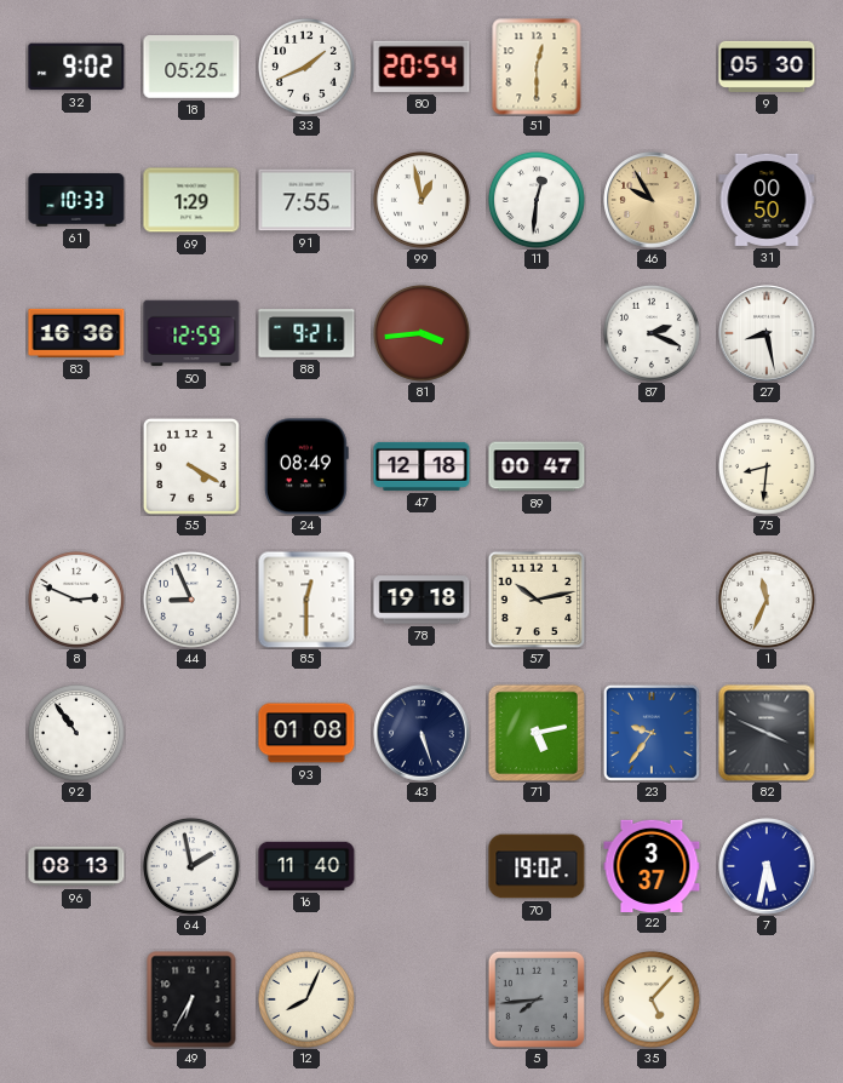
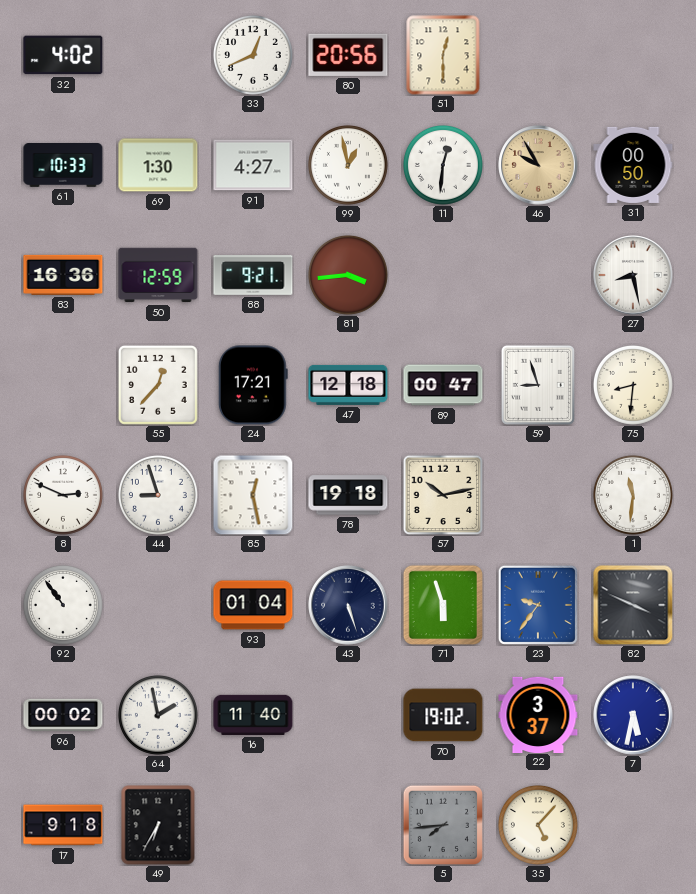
32: 9:02 -> 4:02 (63, 55)
18: 05:25 -> none (191, 67)
33: 1:41 -> 12:41 (253, 55)
80: 20:54 -> 20:56 (348, 55)
9: 05:30 -> none (767, 67)
69: 1:29 -> 1:30 (158, 165)
91: 7:55 -> 4:27 (253, 165)
87: 2:19 -> none (652, 333)
55: 4:20 -> 12:37 (158, 385)
24: 08:49 -> 17:21 (253, 385)
59: none -> 8:57 (538, 385)
44: 8:56 -> 8:57 (158, 495)
85: 12:30 -> 12:28 (253, 495)
1: 11:34 -> 11:31 (633, 495)
93: 01:08 -> 01:04 (253, 605)
71: 5:13 -> 5:57 (442, 604)
96: 08:13 -> 00:02 (63, 715)
17: none -> 9:18 (63, 825)
12: 8:04 -> none (306, 999)
